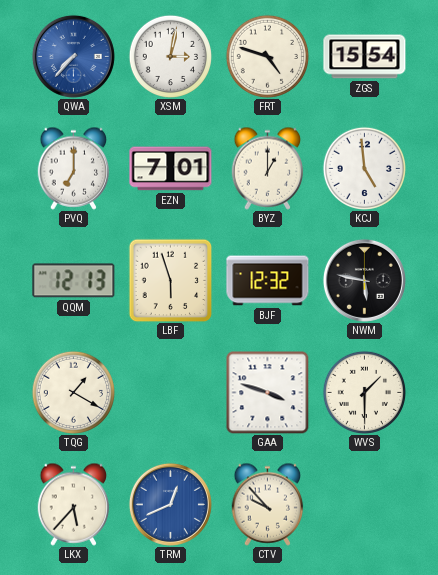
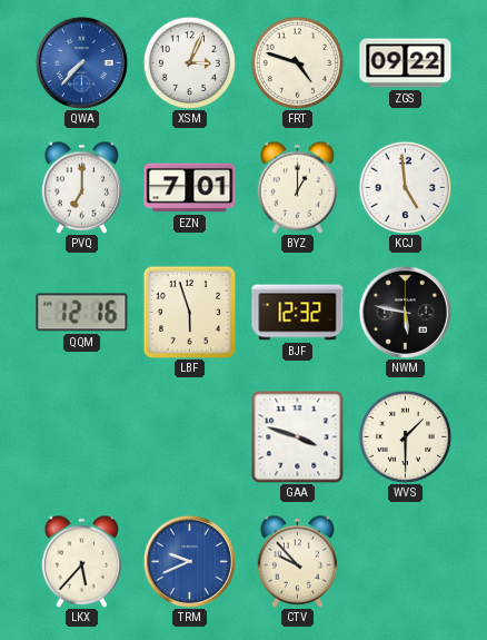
XSM: 3:02 -> 3:04 (189, 62)
ZGS: 15:54 -> 09:22 (406, 63)
QQM: 12:13 -> 12:16 (82, 313)
TQG: 1:20 -> none (73, 392)
TRM: 12:41 -> 9:41 (189, 561)
